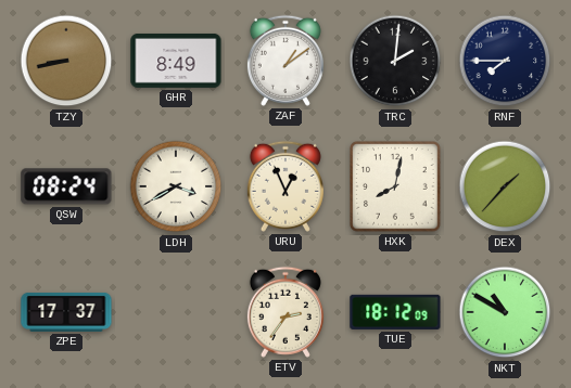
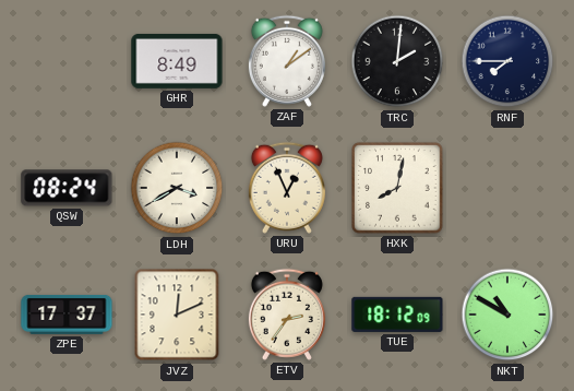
TZY: 8:43 -> none (66, 61)
DEX: 1:37 -> none (505, 186)
JVZ: none -> 12:11 (177, 315)
